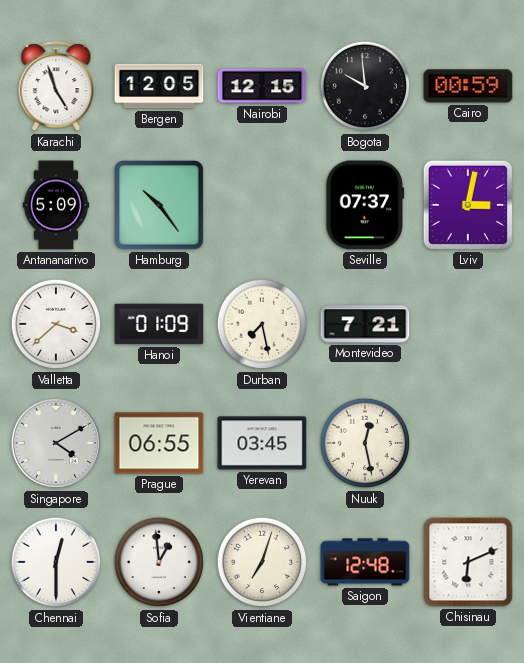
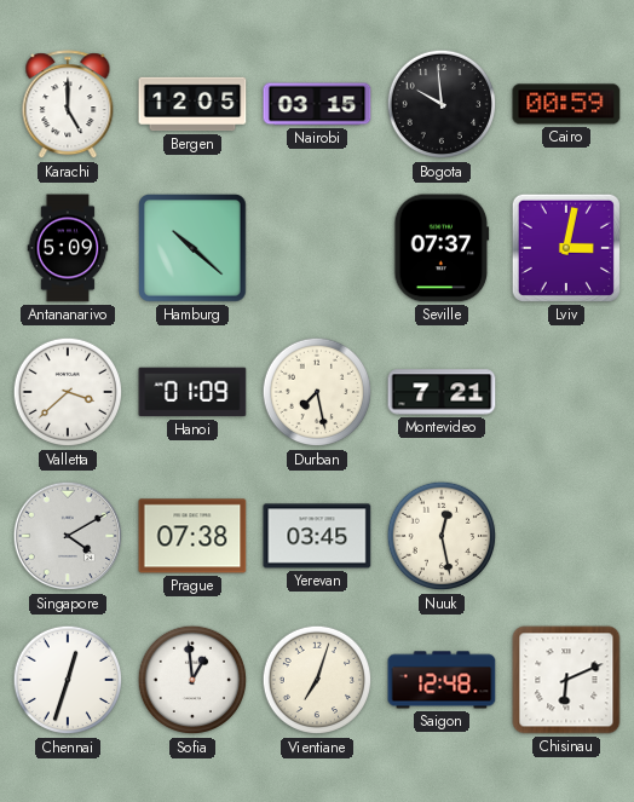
Karachi: 4:57 -> 5:00 (68, 105)
Nairobi: 12:15 -> 03:15 (317, 104)
Hamburg: 10:24 -> 10:22 (194, 249)
Prague: 06:55 -> 07:38 (192, 536)
Chennai: 12:30 -> 12:33 (68, 680)
